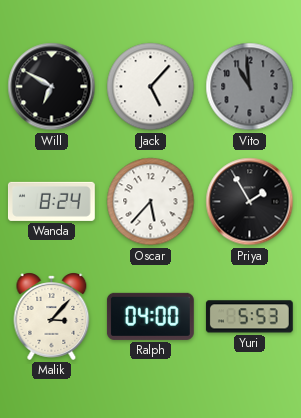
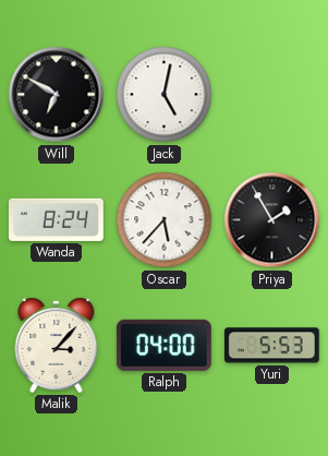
Jack: 5:07 -> 5:02 (165, 95)
Vito: 10:59 -> none (250, 87)
